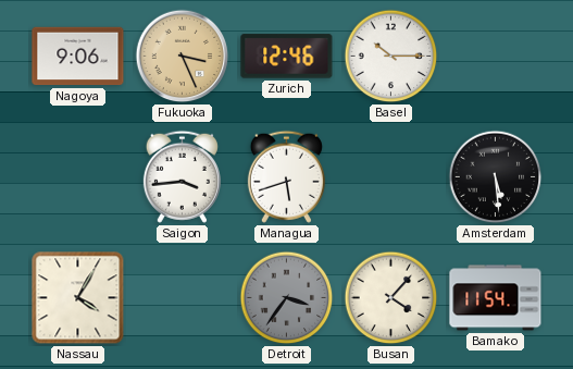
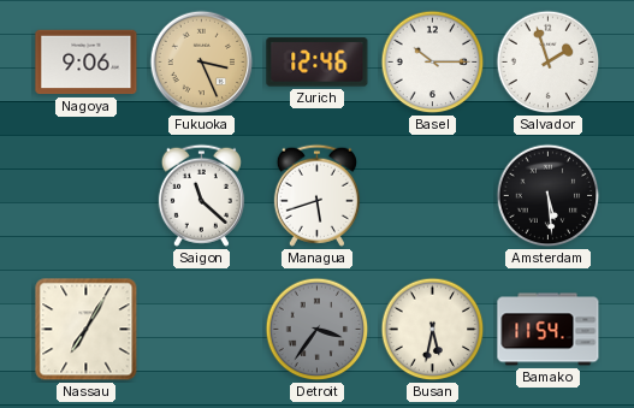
Salvador: none -> 1:57 (549, 63)
Saigon: 3:44 -> 11:22 (201, 195)
Nassau: 4:05 -> 7:05 (87, 330)
Busan: 4:07 -> 5:32 (433, 330)
